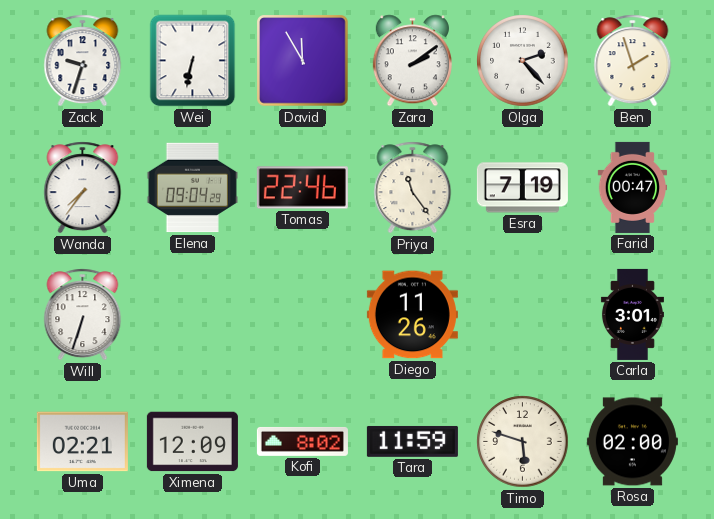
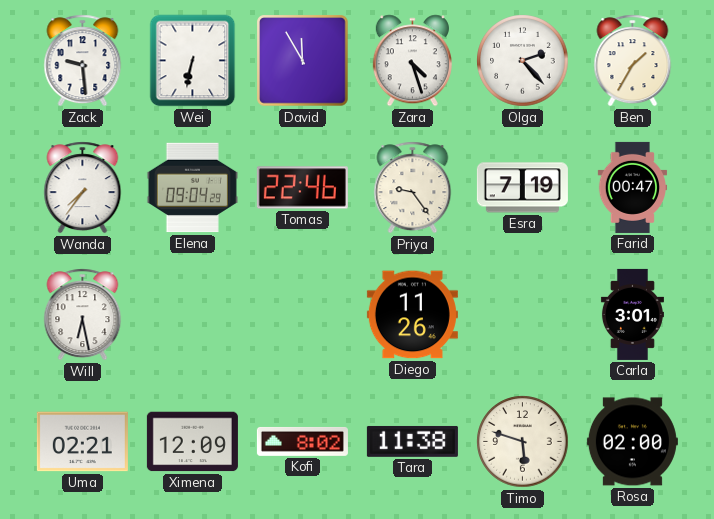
Zack: 9:33 -> 9:29 (83, 61)
Zara: 2:09 -> 4:27 (412, 61)
Ben: 1:57 -> 1:35 (633, 61)
Priya: 11:24 -> 9:24 (413, 188)
Will: 6:33 -> 6:28 (83, 315)
Tara: 11:59 -> 11:38 (412, 441)
